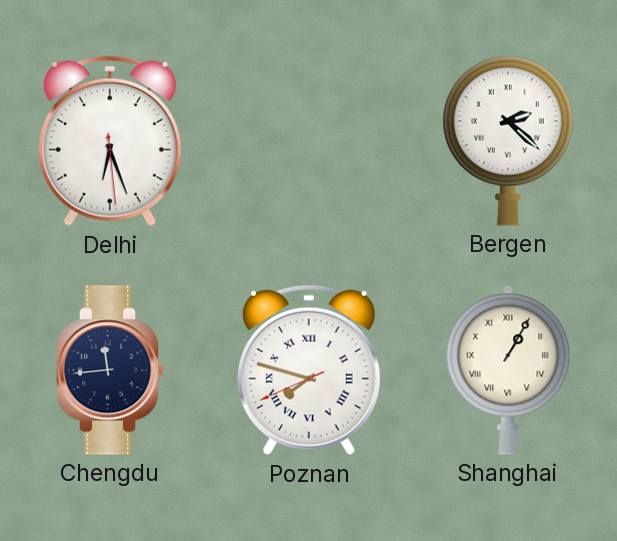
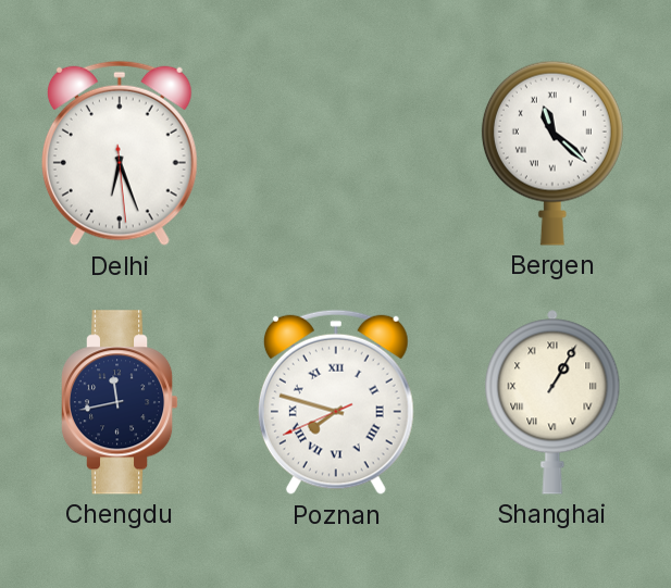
Bergen: 2:22 -> 11:22 (552, 153)
Chengdu: 11:44 -> 11:43 (120, 402)
